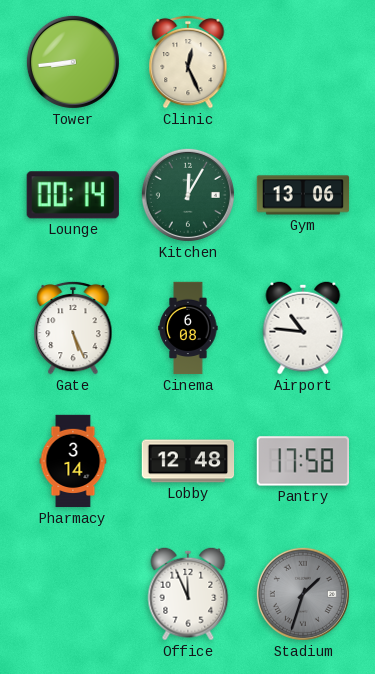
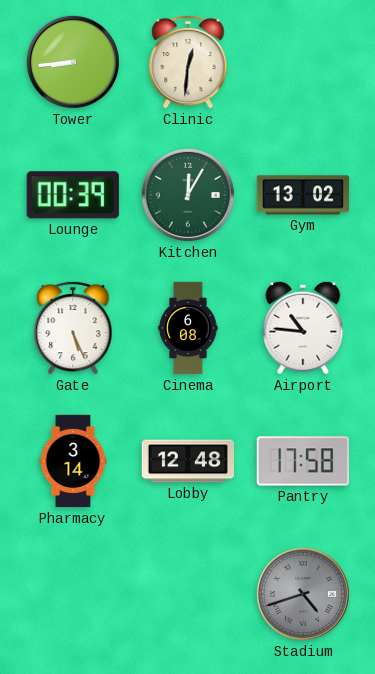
Clinic: 12:26 -> 12:31 (188, 62)
Lounge: 00:14 -> 00:39 (73, 195)
Gym: 13:06 -> 13:02 (303, 195)
Office: 11:56 -> none (188, 594)
Stadium: 1:33 -> 4:42 (303, 594)
